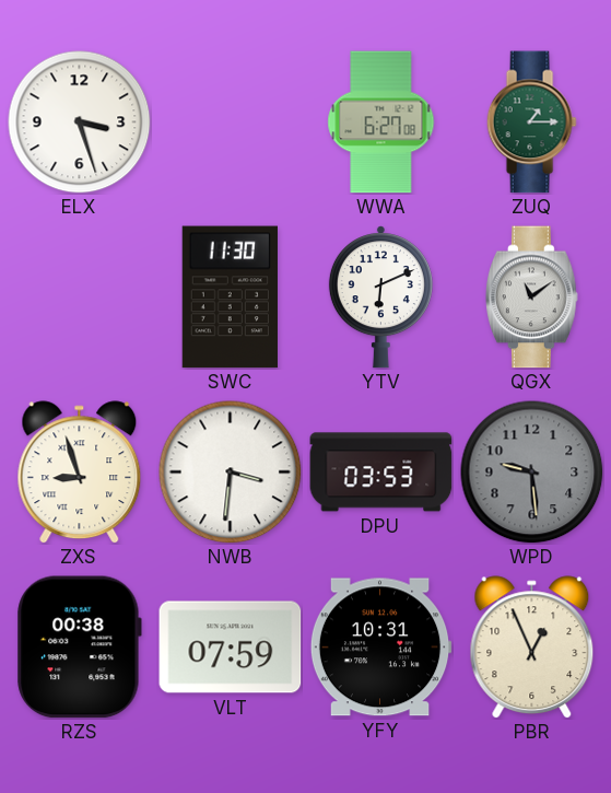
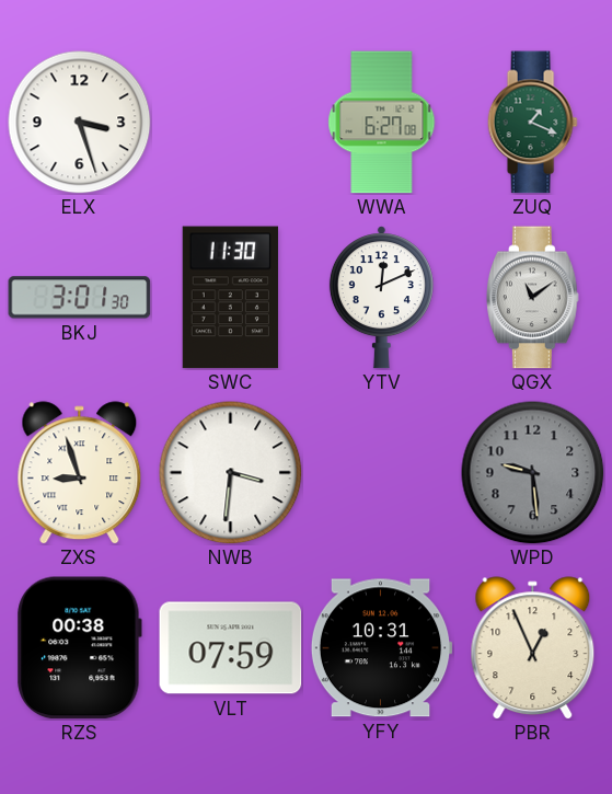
ZUQ: 1:15 -> 1:19 (532, 123)
BKJ: none -> 3:01 (80, 298)
YTV: 6:11 -> 12:11 (381, 298)
DPU: 03:53 -> none (381, 473)
